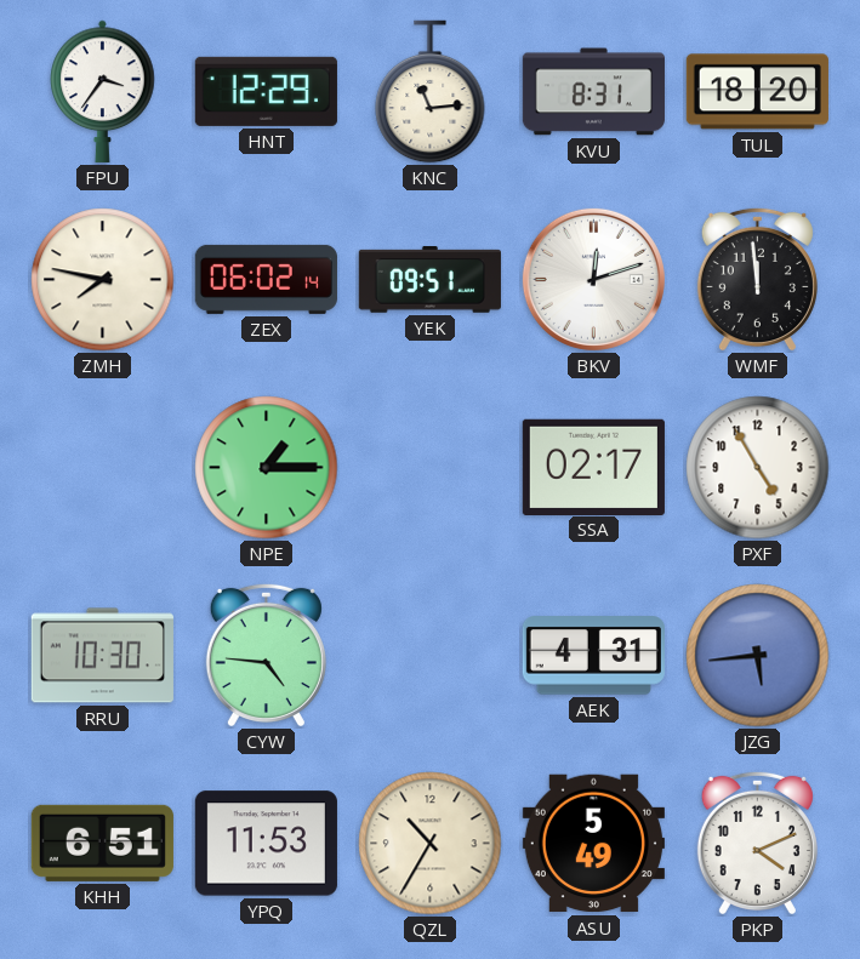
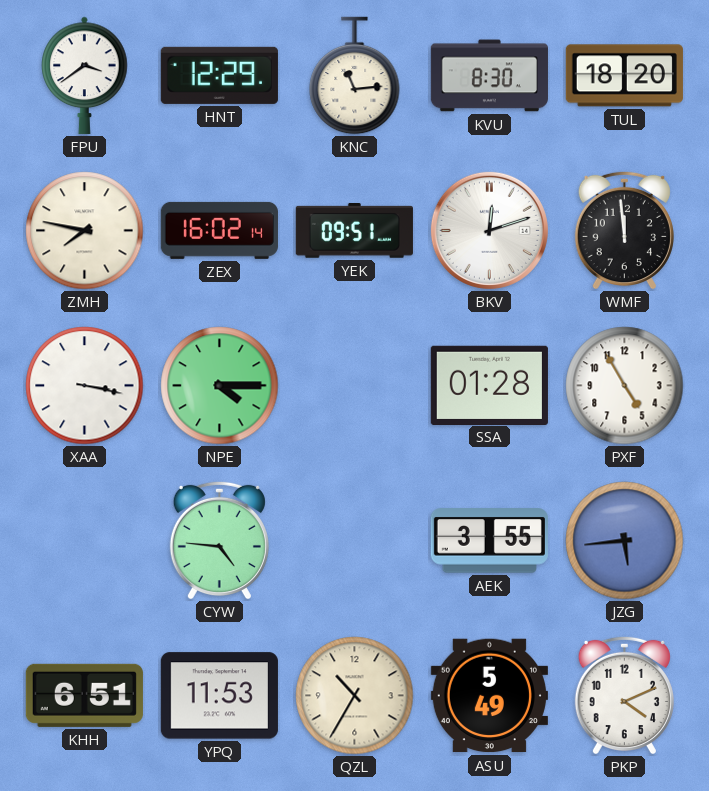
FPU: 3:36 -> 3:39 (85, 75)
KVU: 8:31 -> 8:30 (489, 76)
ZEX: 06:02 -> 16:02 (219, 230)
XAA: none -> 3:17 (85, 386)
NPE: 1:15 -> 4:15 (220, 386)
SSA: 02:17 -> 01:28 (489, 385)
RRU: 10:30 -> none (102, 656)
AEK: 4:31 -> 3:55 (489, 541)
